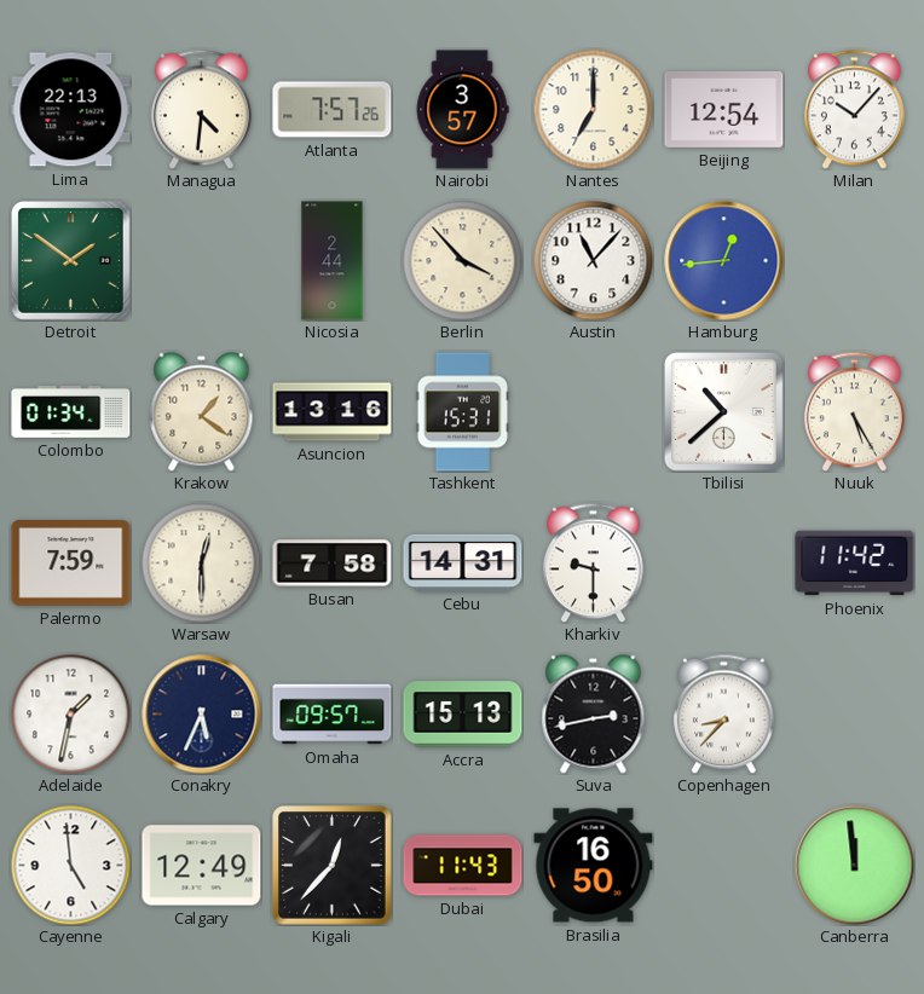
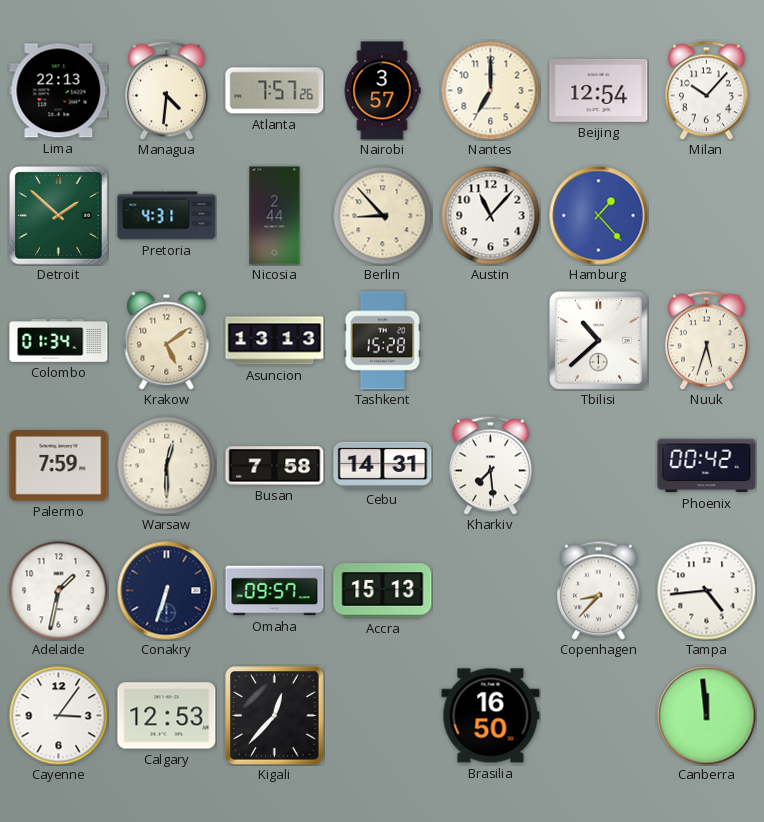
Detroit: 1:51 -> 1:52 (59, 216)
Pretoria: none -> 4:31 (167, 216)
Berlin: 3:53 -> 8:53 (383, 216)
Hamburg: 12:44 -> 1:23 (599, 216)
Krakow: 1:21 -> 5:09 (167, 341)
Asuncion: 13:16 -> 13:13 (275, 341)
Tashkent: 15:31 -> 15:28 (383, 341)
Nuuk: 5:25 -> 5:33 (706, 340)
Kharkiv: 9:30 -> 7:29 (490, 465)
Phoenix: 11:42 -> 00:42 (707, 466)
Conakry: 5:34 -> 6:33 (167, 591)
Suva: 2:43 -> none (594, 715)
Tampa: none -> 4:44 (707, 591)
Cayenne: 4:59 -> 3:06 (59, 716)
Calgary: 12:49 -> 12:53 (167, 716)
Dubai: 11:43 -> none (463, 866)
